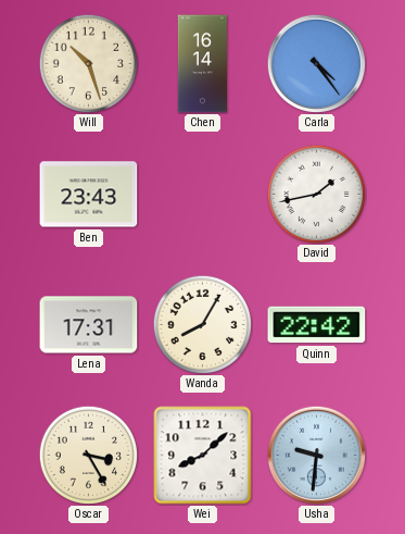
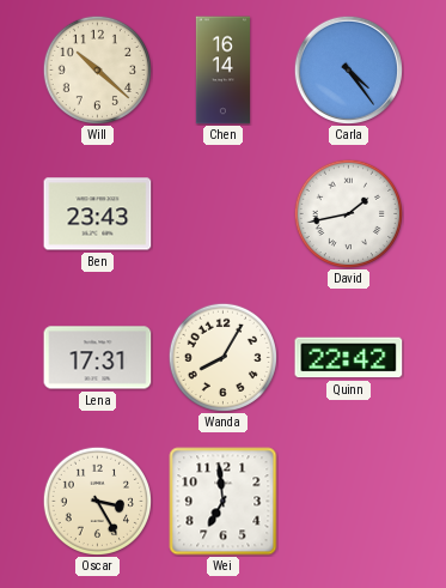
Will: 10:27 -> 10:22 (97, 69)
Wei: 8:08 -> 6:59 (224, 502)
Usha: 9:31 -> none (316, 455)
